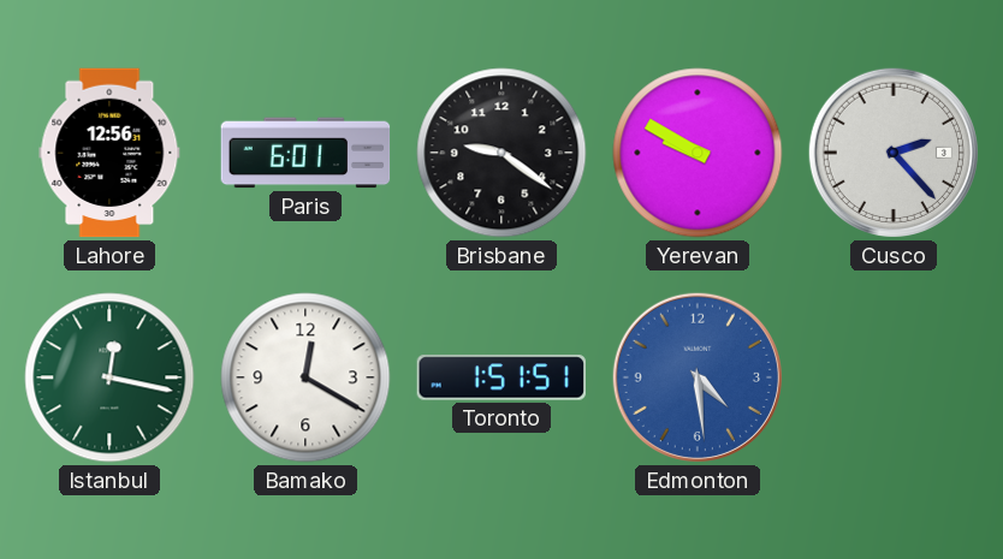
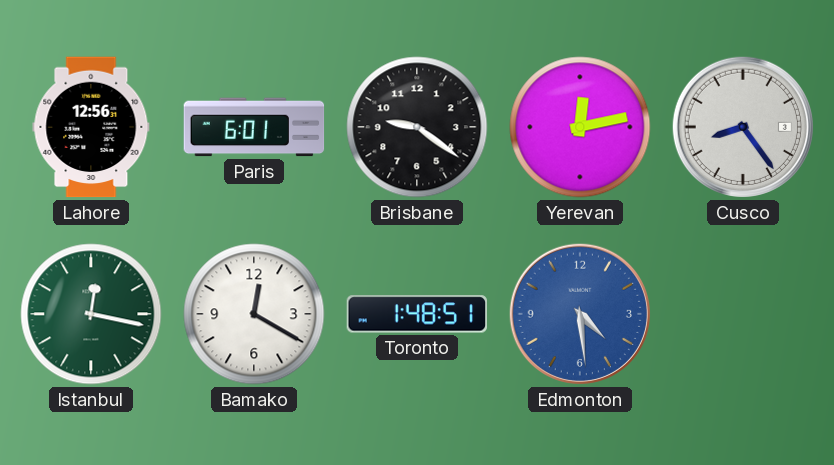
Yerevan: 9:50 -> 12:13 (580, 127)
Cusco: 2:23 -> 8:24 (743, 127)
Toronto: 1:51 -> 1:48 (416, 314)
